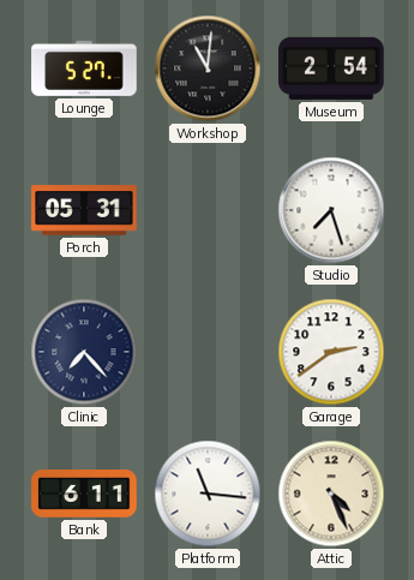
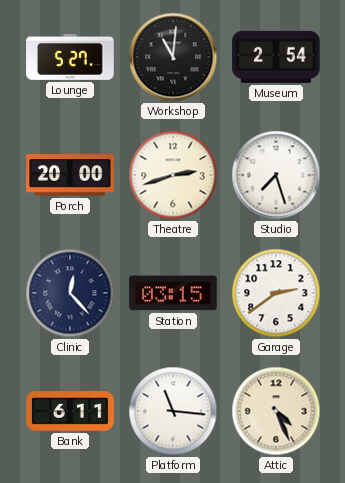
Porch: 05:31 -> 20:00 (70, 175)
Theatre: none -> 2:42 (173, 175)
Clinic: 7:23 -> 12:23 (70, 293)
Station: none -> 03:15 (173, 293)
